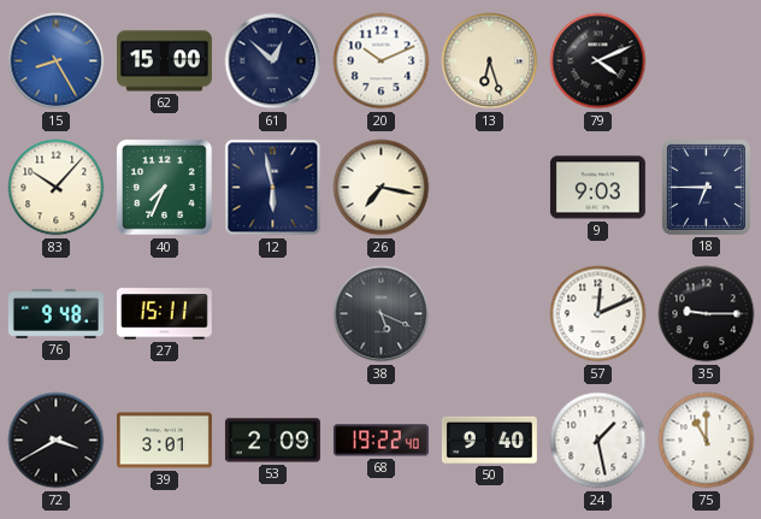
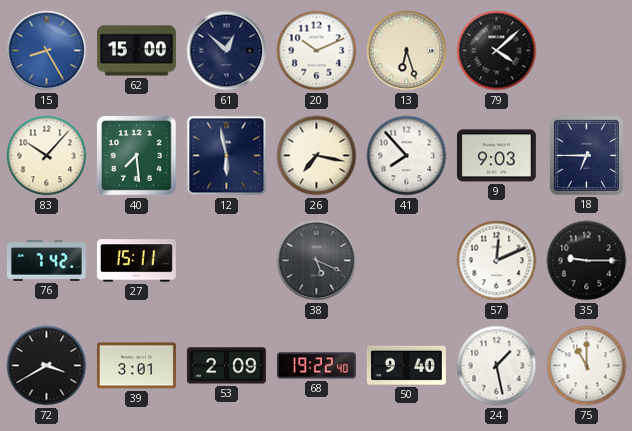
79: 4:11 -> 4:08 (497, 51)
40: 7:34 -> 7:29 (137, 156)
41: none -> 7:53 (407, 156)
76: 9:48 -> 7:42 (46, 261)
